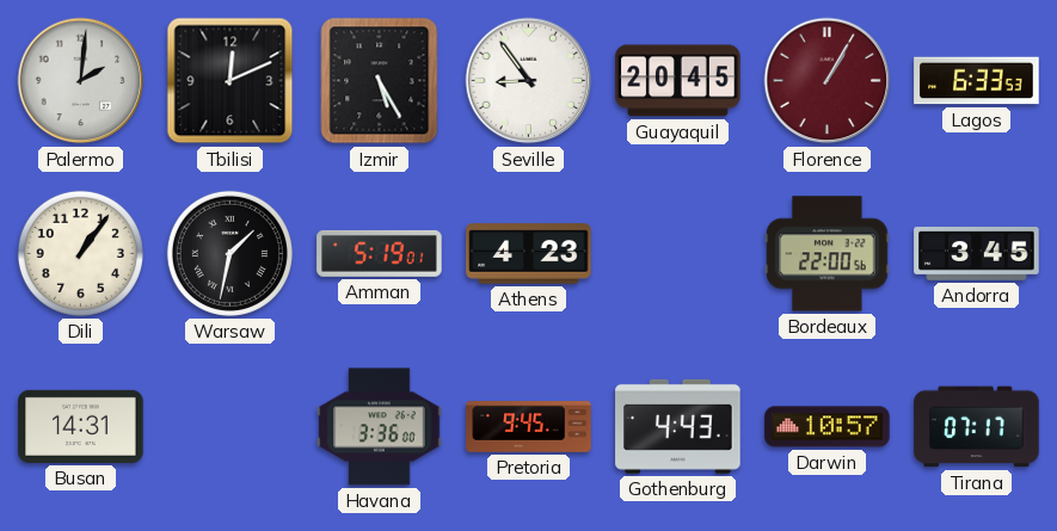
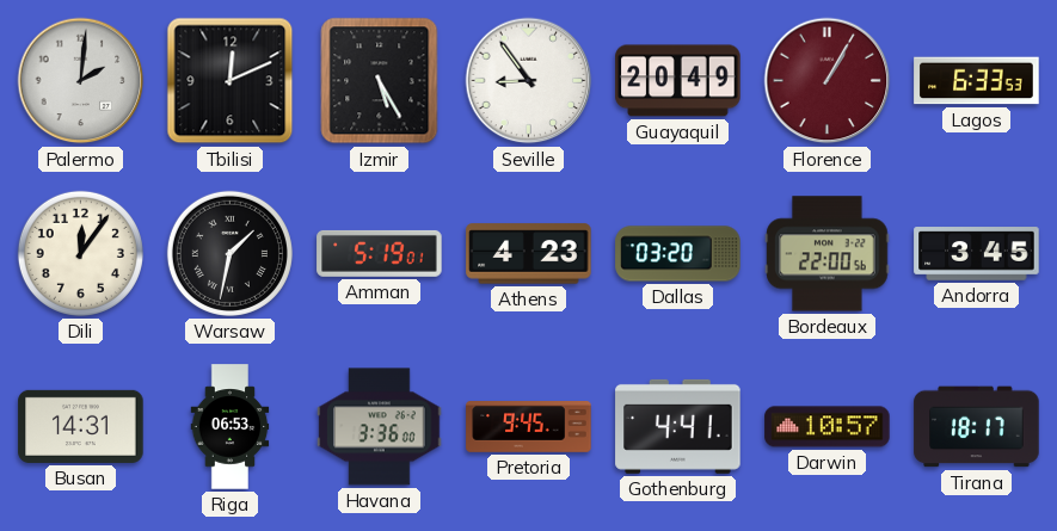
Guayaquil: 20:45 -> 20:49 (678, 81)
Dili: 1:06 -> 12:06 (80, 253)
Dallas: none -> 03:20 (678, 254)
Riga: none -> 06:53 (231, 427)
Gothenburg: 4:43 -> 4:41 (678, 426)
Tirana: 07:17 -> 18:17 (977, 427)
